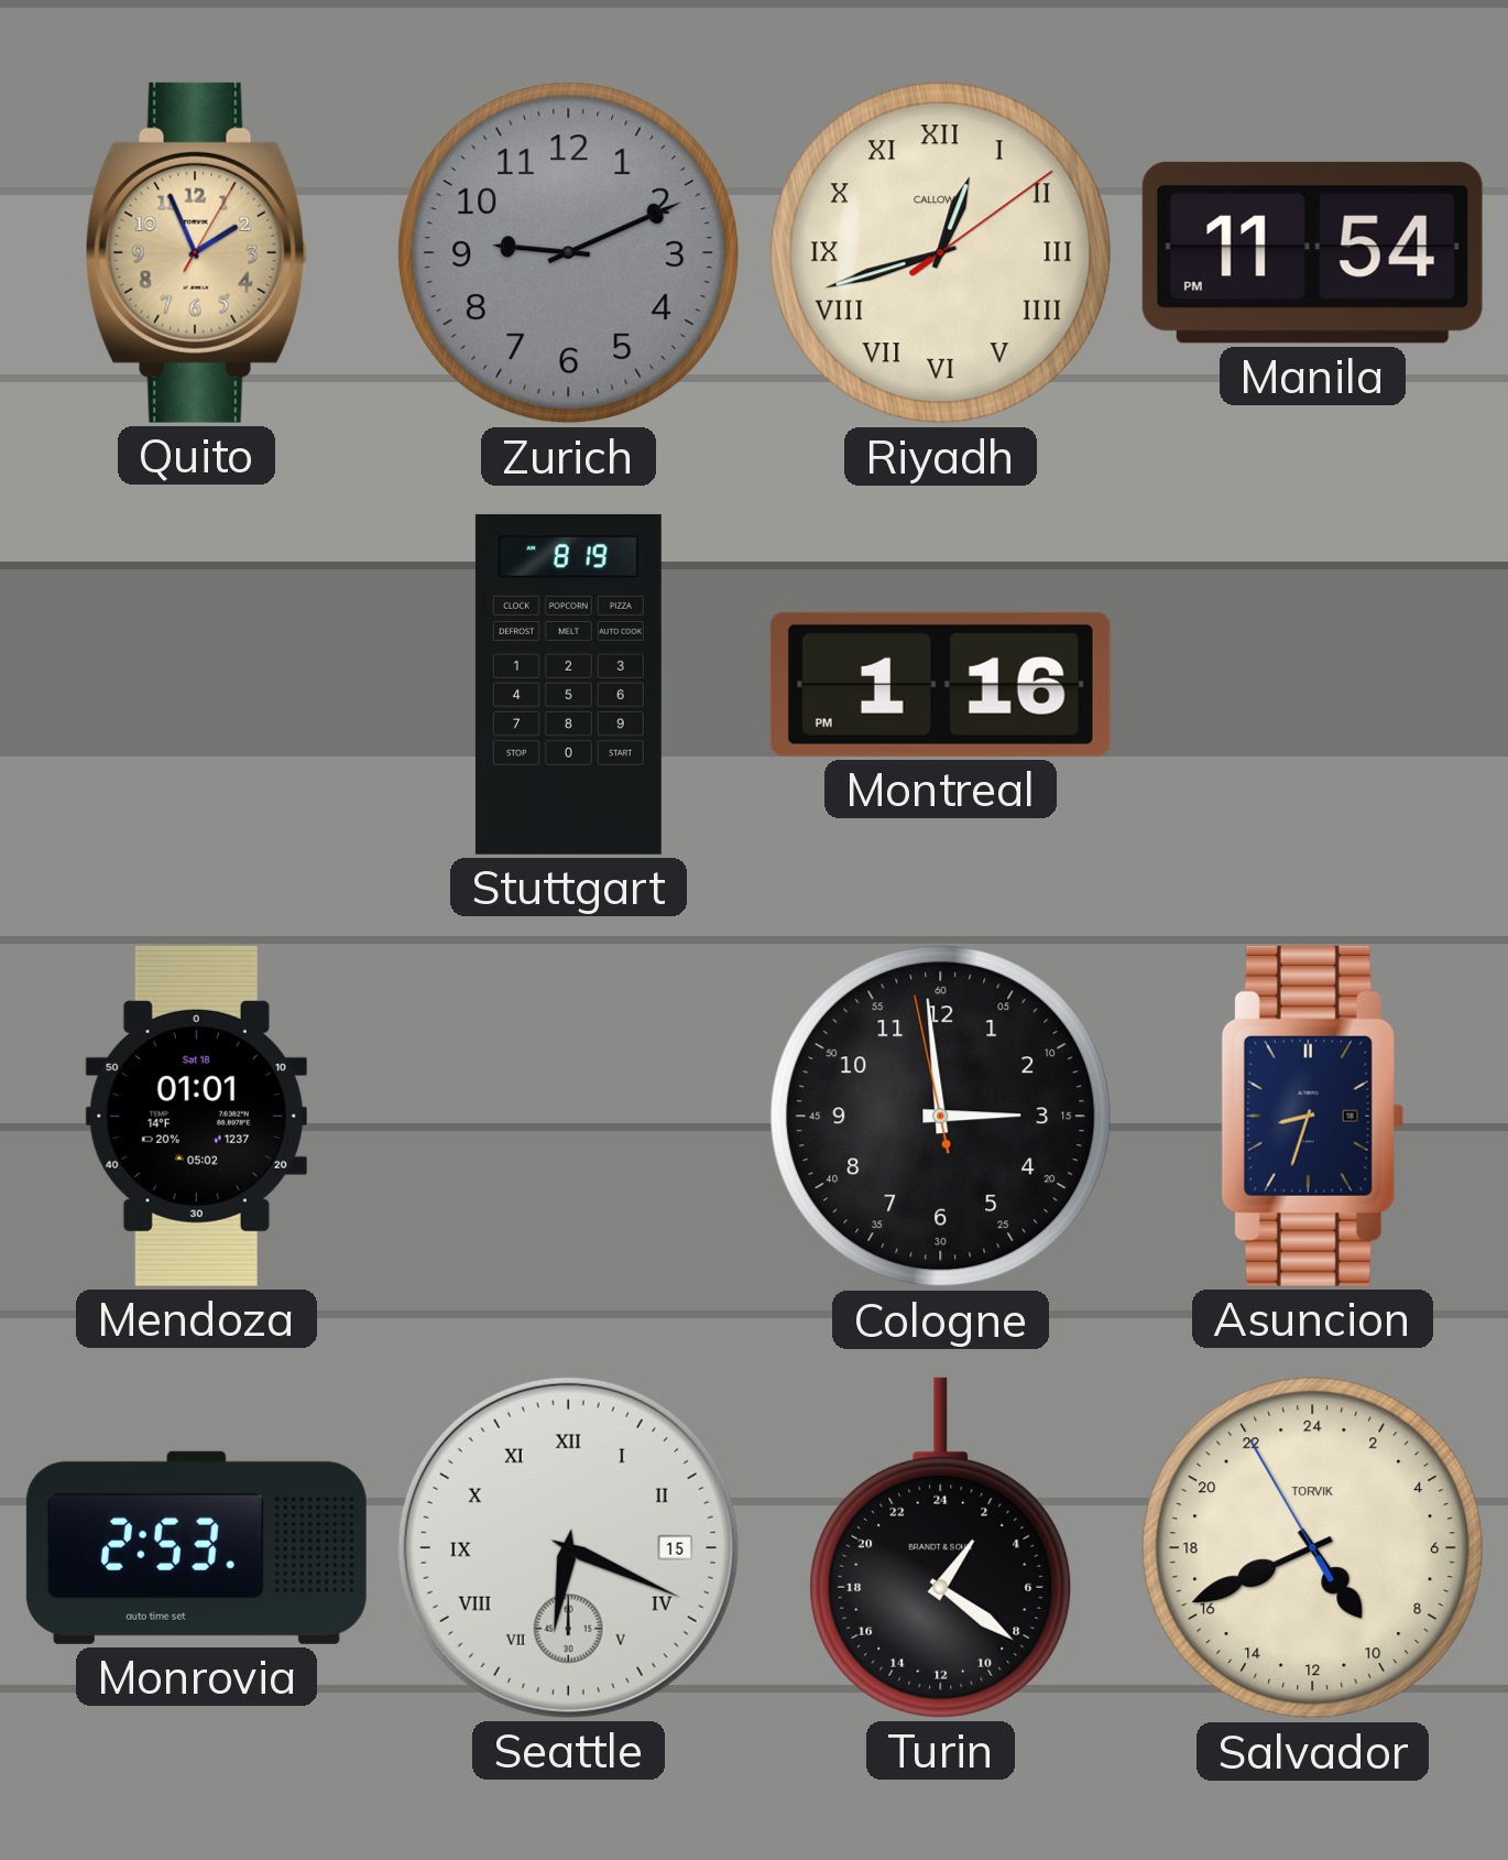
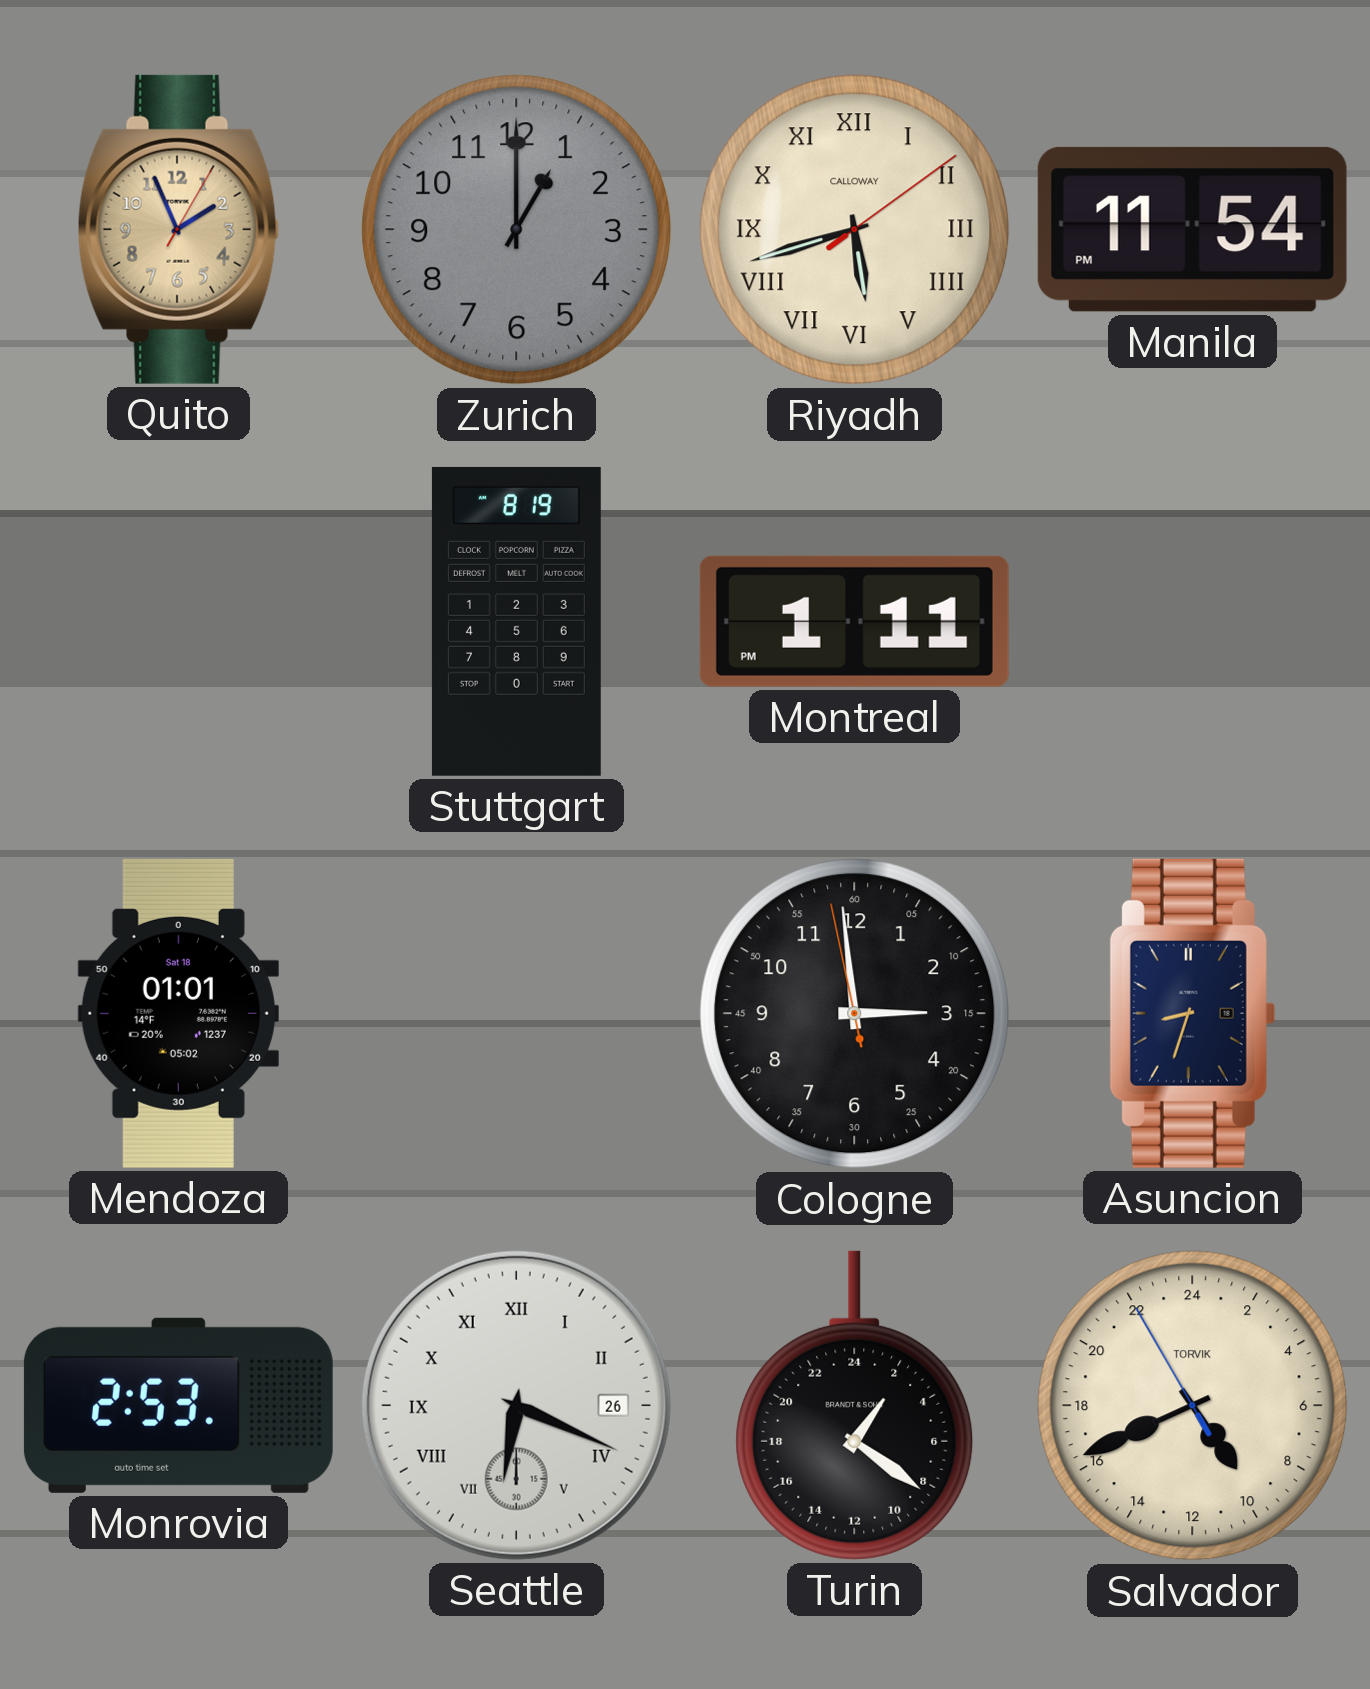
Zurich: 9:11 -> 1:00 (517, 230)
Riyadh: 12:42 -> 5:42 (855, 230)
Montreal: 1:16 -> 1:11 (854, 621)
Seattle date: 15 -> 26 (516, 1405)
